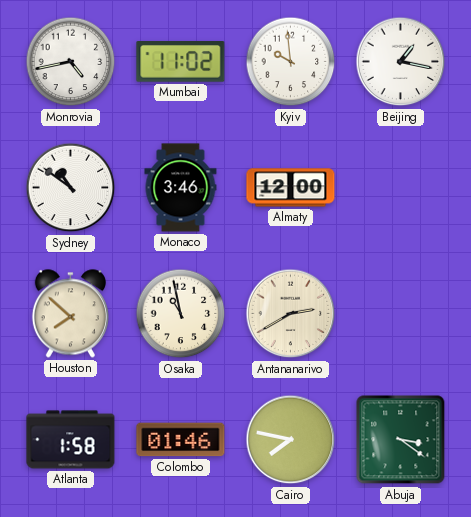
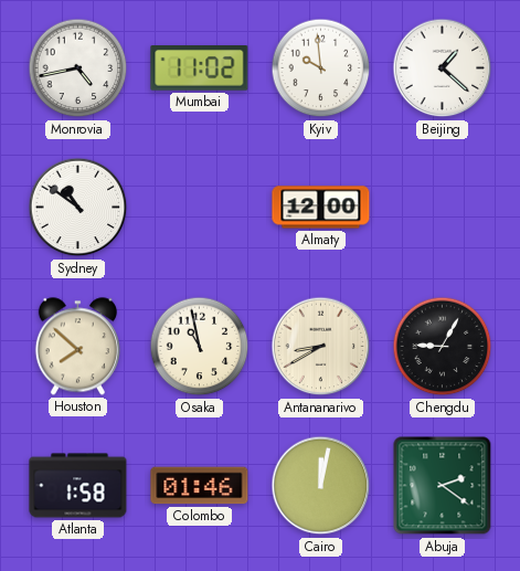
Beijing: 1:17 -> 1:22 (443, 68)
Monaco: 3:46 -> none (181, 188)
Antananarivo: 2:40 -> 8:40 (321, 347)
Chengdu: none -> 9:05 (443, 347)
Cairo: 7:47 -> 12:02 (321, 486)
Abuja: 3:21 -> 2:21 (443, 486)
